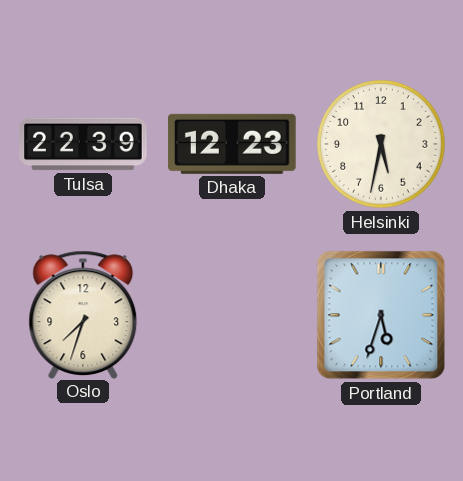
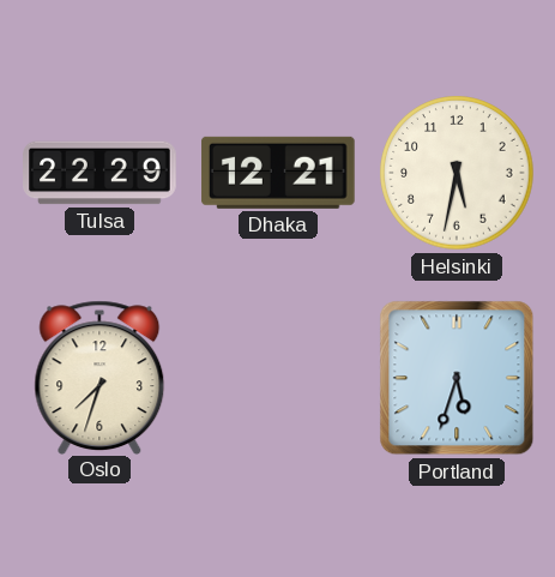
Tulsa: 22:39 -> 22:29 (99, 173)
Dhaka: 12:23 -> 12:21 (279, 173)
